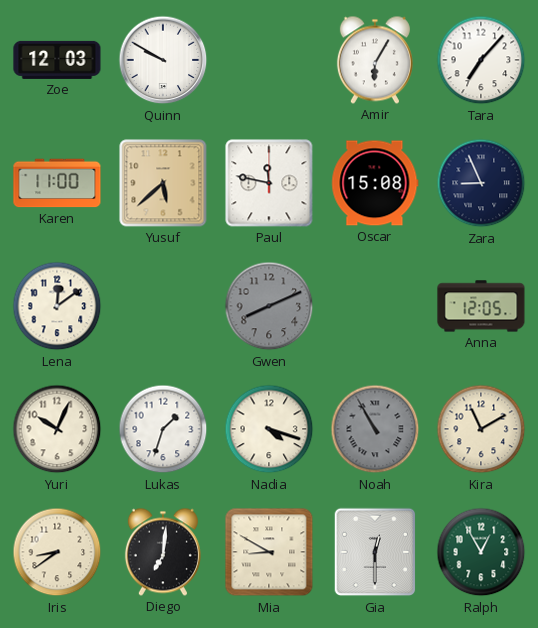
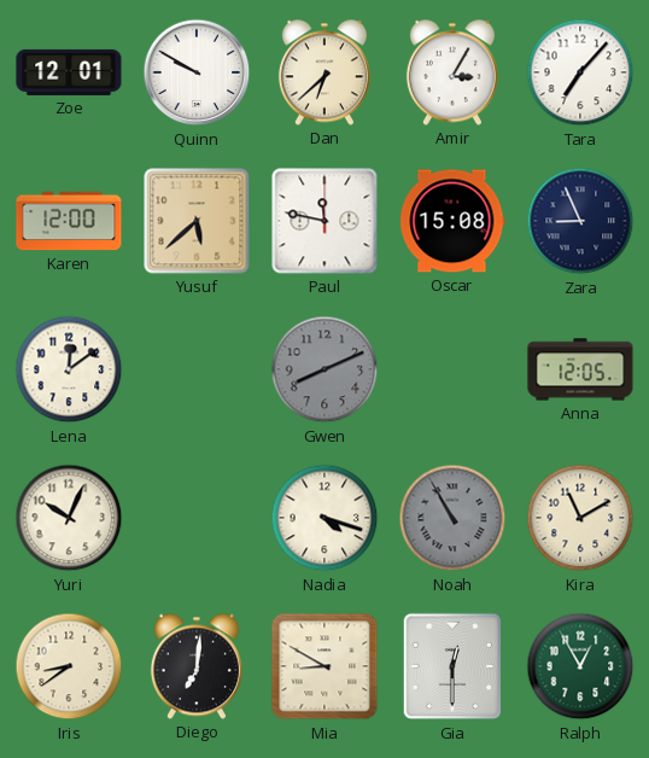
Zoe: 12:03 -> 12:01 (69, 72)
Dan: none -> 6:38 (324, 72)
Amir: 6:05 -> 3:05 (452, 72)
Karen: 11:00 -> 12:00 (69, 221)
Lukas: 1:33 -> none (163, 429)
